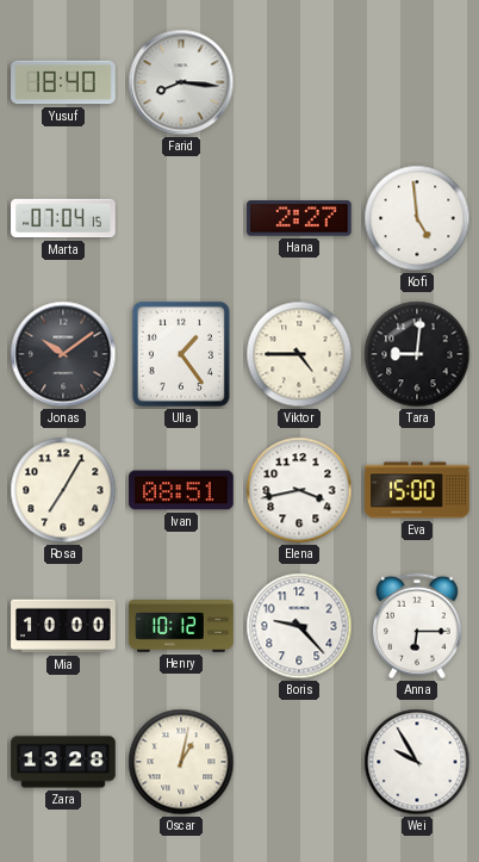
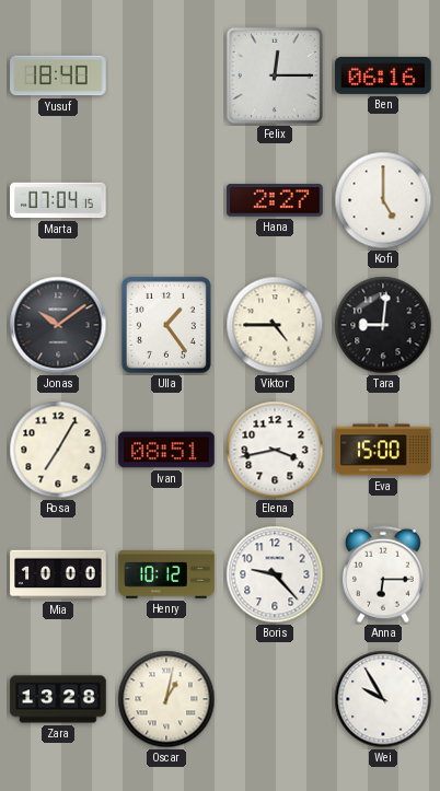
Farid: 8:16 -> none (181, 82)
Felix: none -> 12:15 (275, 75)
Ben: none -> 06:16 (383, 75)
Kofi: 4:59 -> 5:00 (383, 200)
